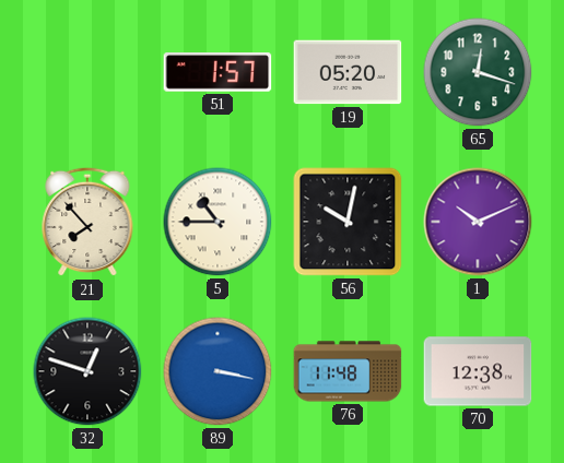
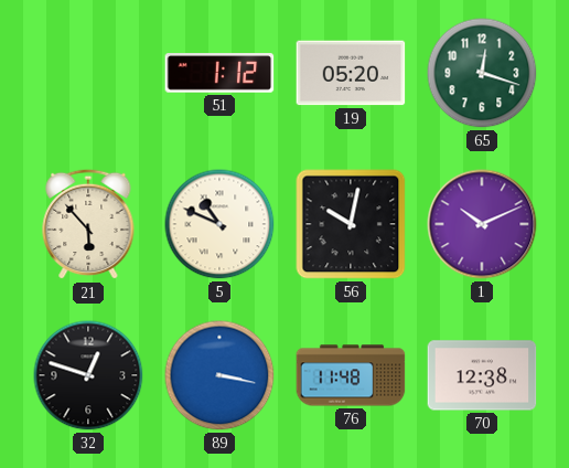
51: 1:57 -> 1:12 (219, 73)
21: 7:53 -> 5:53 (88, 224)
5: 10:45 -> 10:49 (219, 224)
